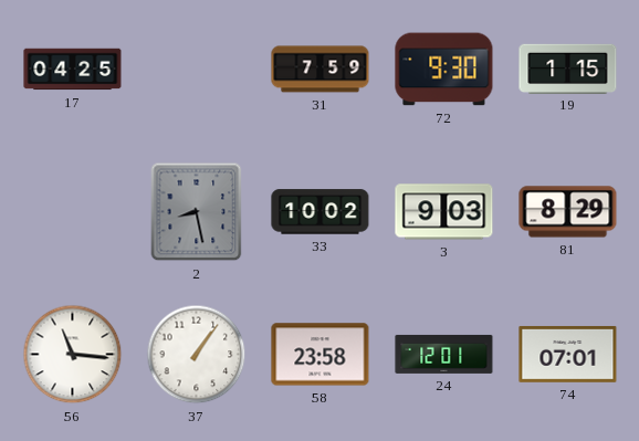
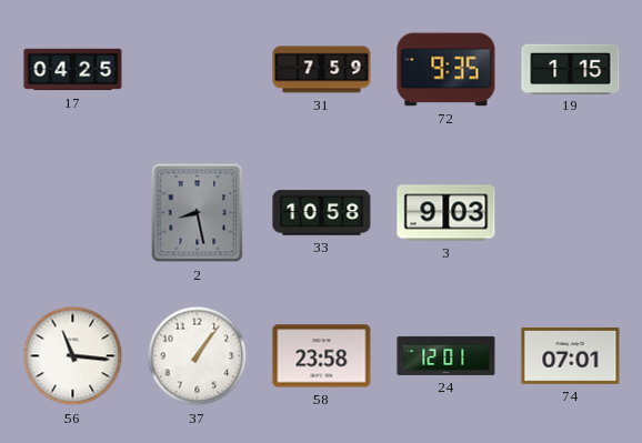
72: 9:30 -> 9:35 (447, 70)
33: 10:02 -> 10:58 (322, 213)
81: 8:29 -> none (568, 212)
